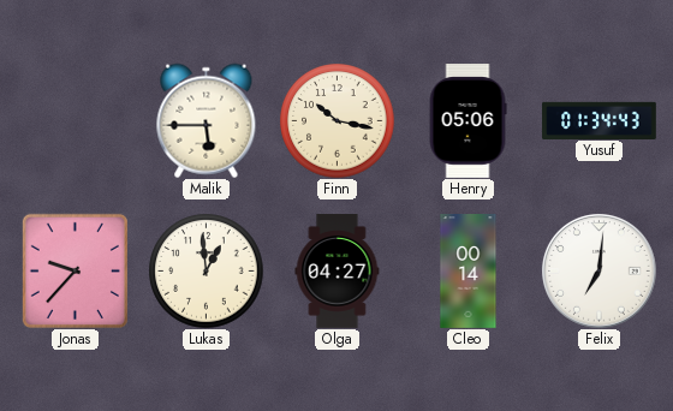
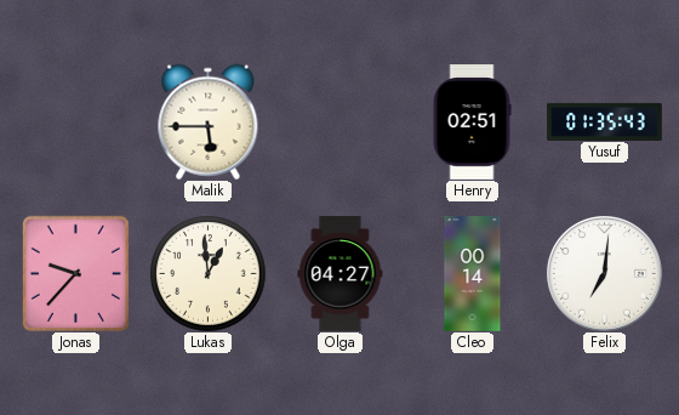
Finn: 10:17 -> none (336, 120)
Henry: 05:06 -> 02:51 (472, 123)
Yusuf: 01:34 -> 01:35 (605, 121)
